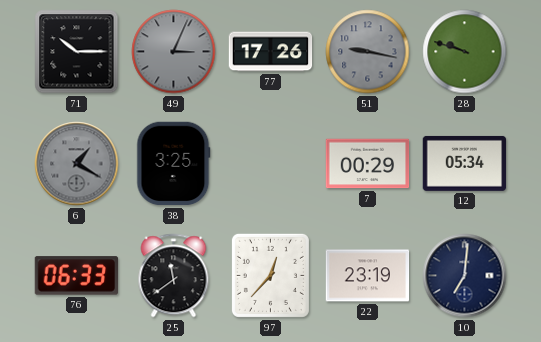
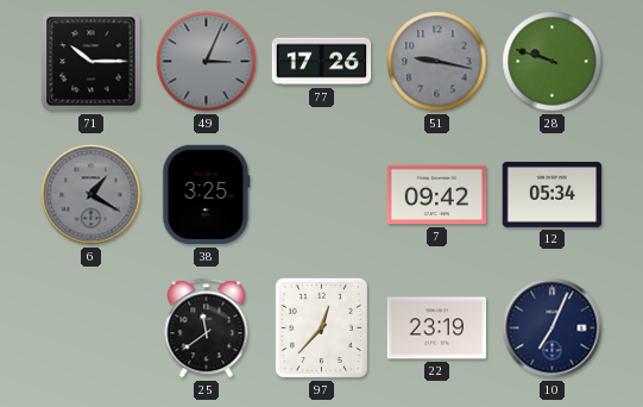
7: 00:29 -> 09:42 (437, 195)
76: 06:33 -> none (77, 276)
10: 7:01 -> 7:04 (553, 328)
